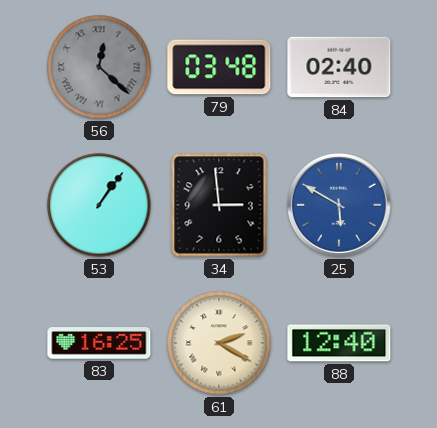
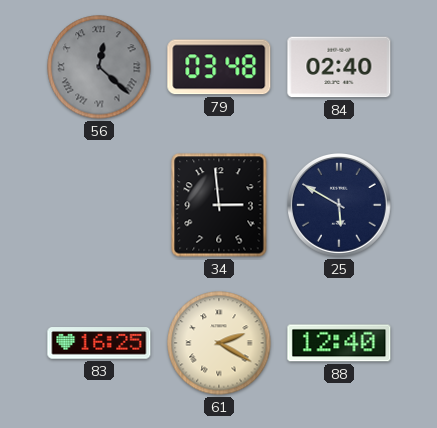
53: 1:06 -> none (99, 205)
25 dial: blue -> navy (340, 206)
